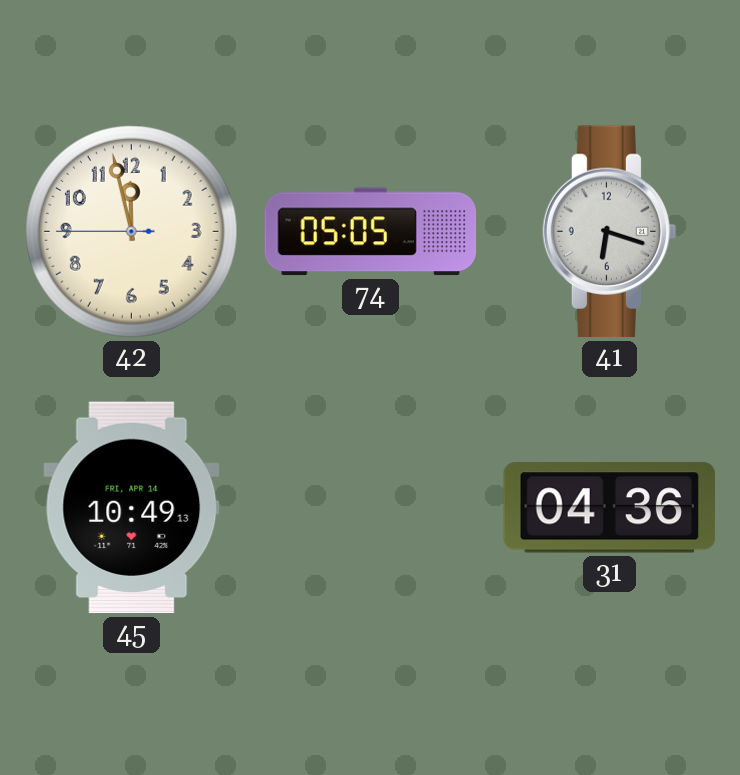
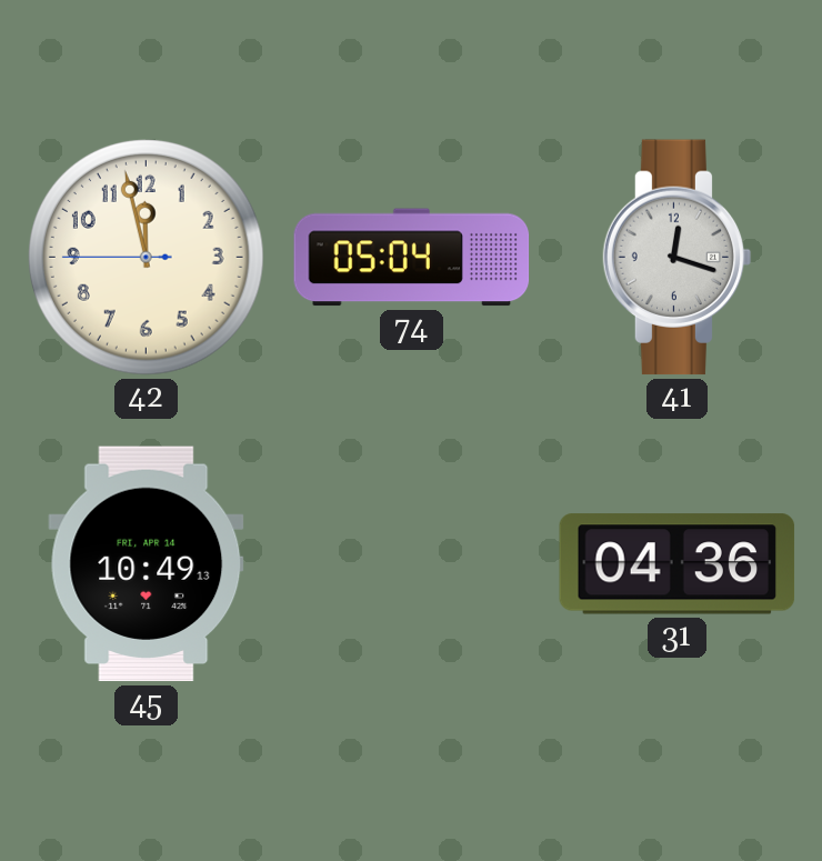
74: 05:05 -> 05:04 (412, 258)
41: 6:18 -> 12:18 (678, 258)
